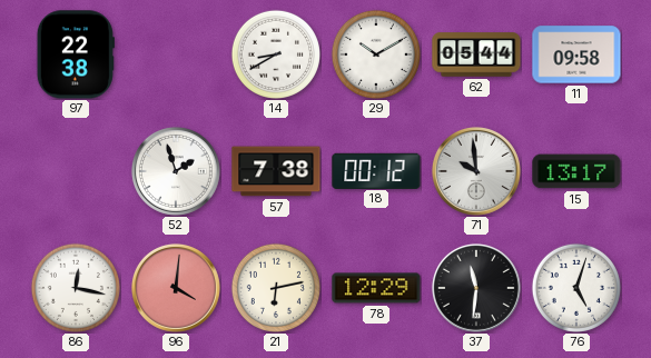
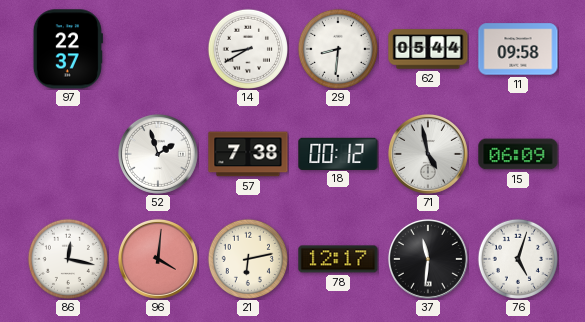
97: 22:38 -> 22:37 (68, 49)
29: 10:10 -> 8:31 (338, 49)
71: 9:59 -> 4:58 (428, 154)
15: 13:17 -> 06:09 (518, 154)
78: 12:29 -> 12:17 (338, 259)
